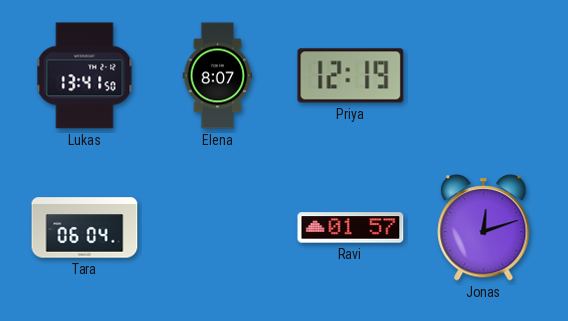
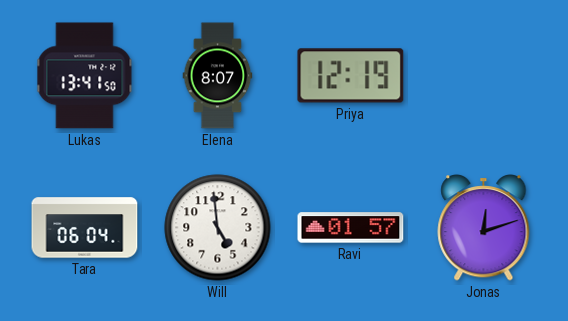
Will: none -> 4:59 (218, 228)
